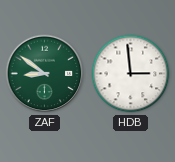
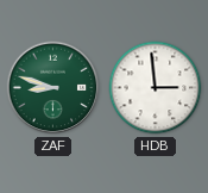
ZAF: 8:51 -> 8:48 (53, 88)
